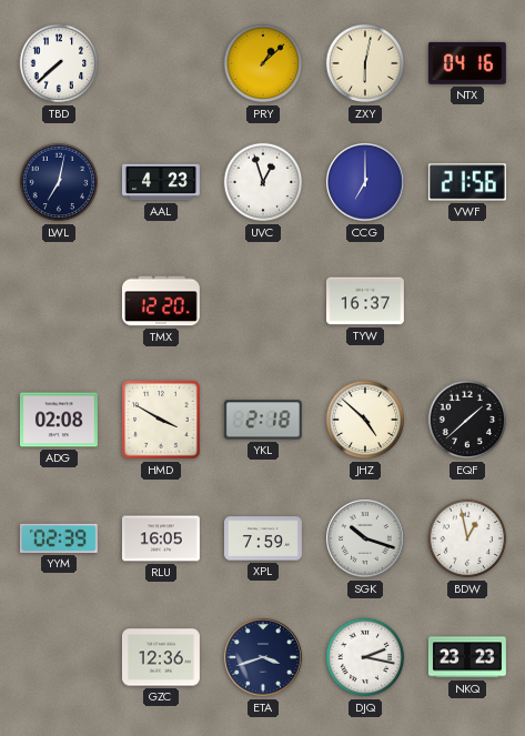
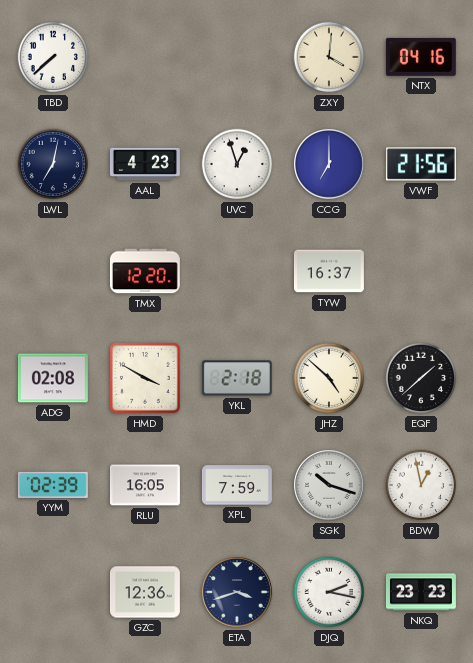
PRY: 1:08 -> none (263, 63)
ZXY: 6:02 -> 4:01 (329, 57)
